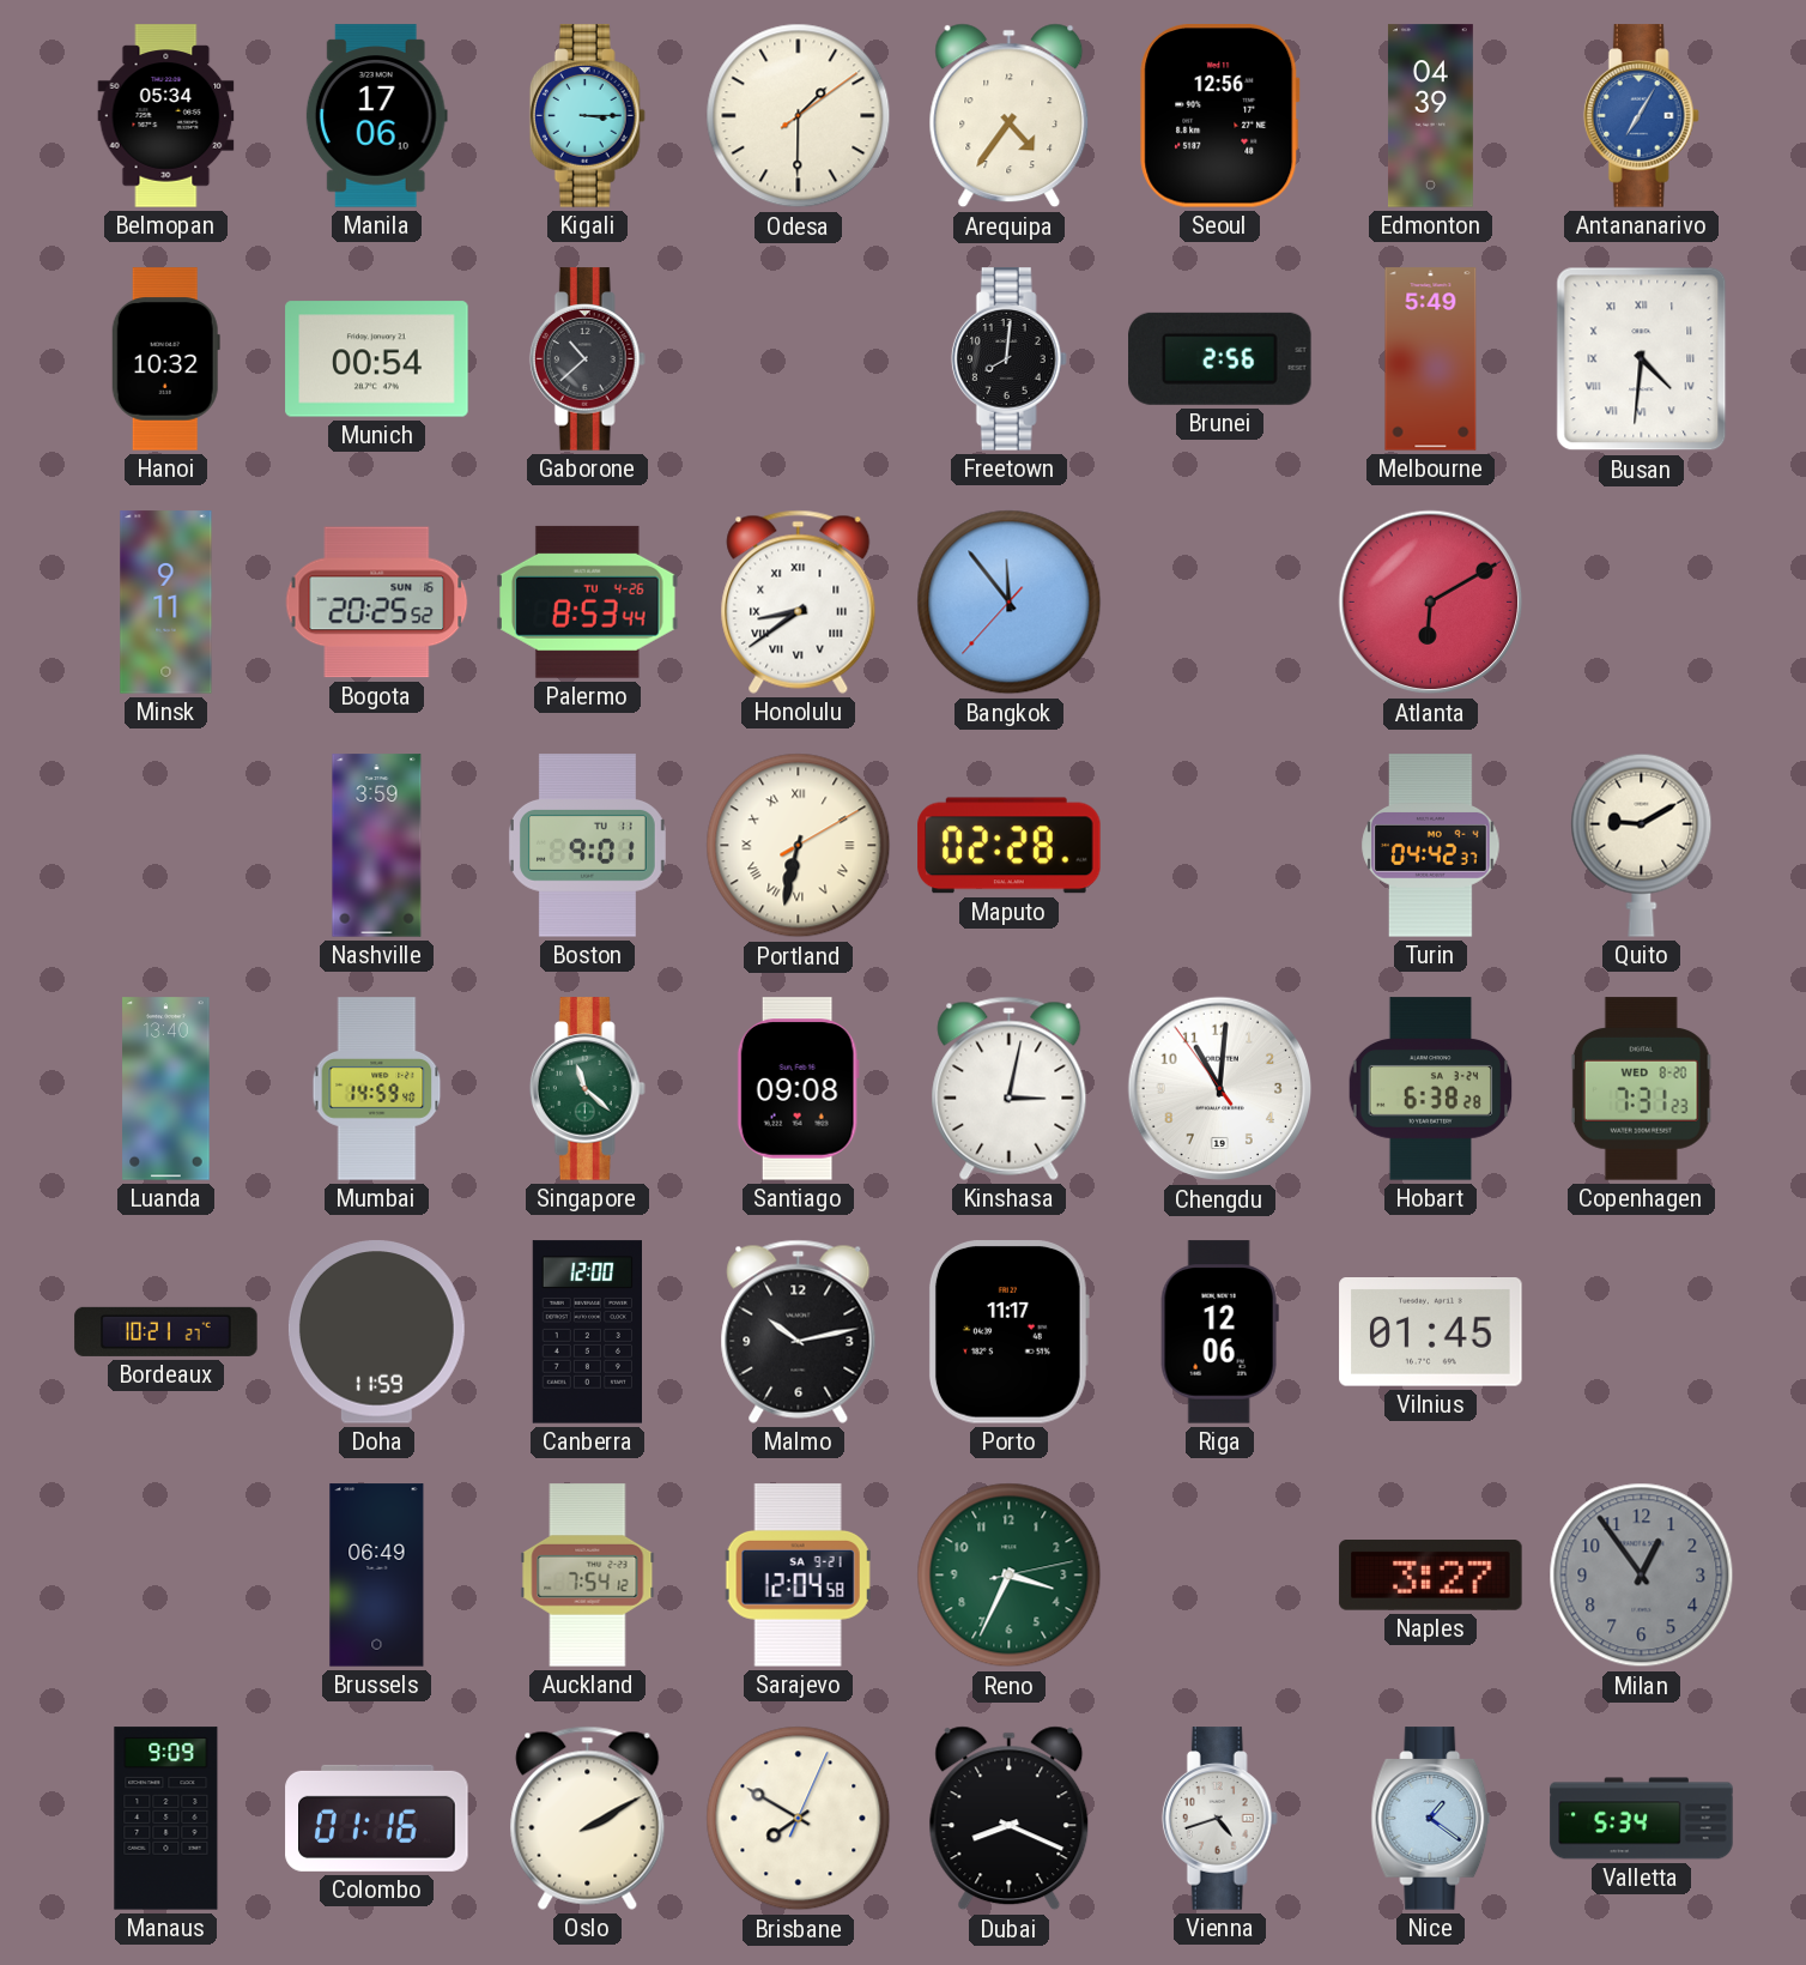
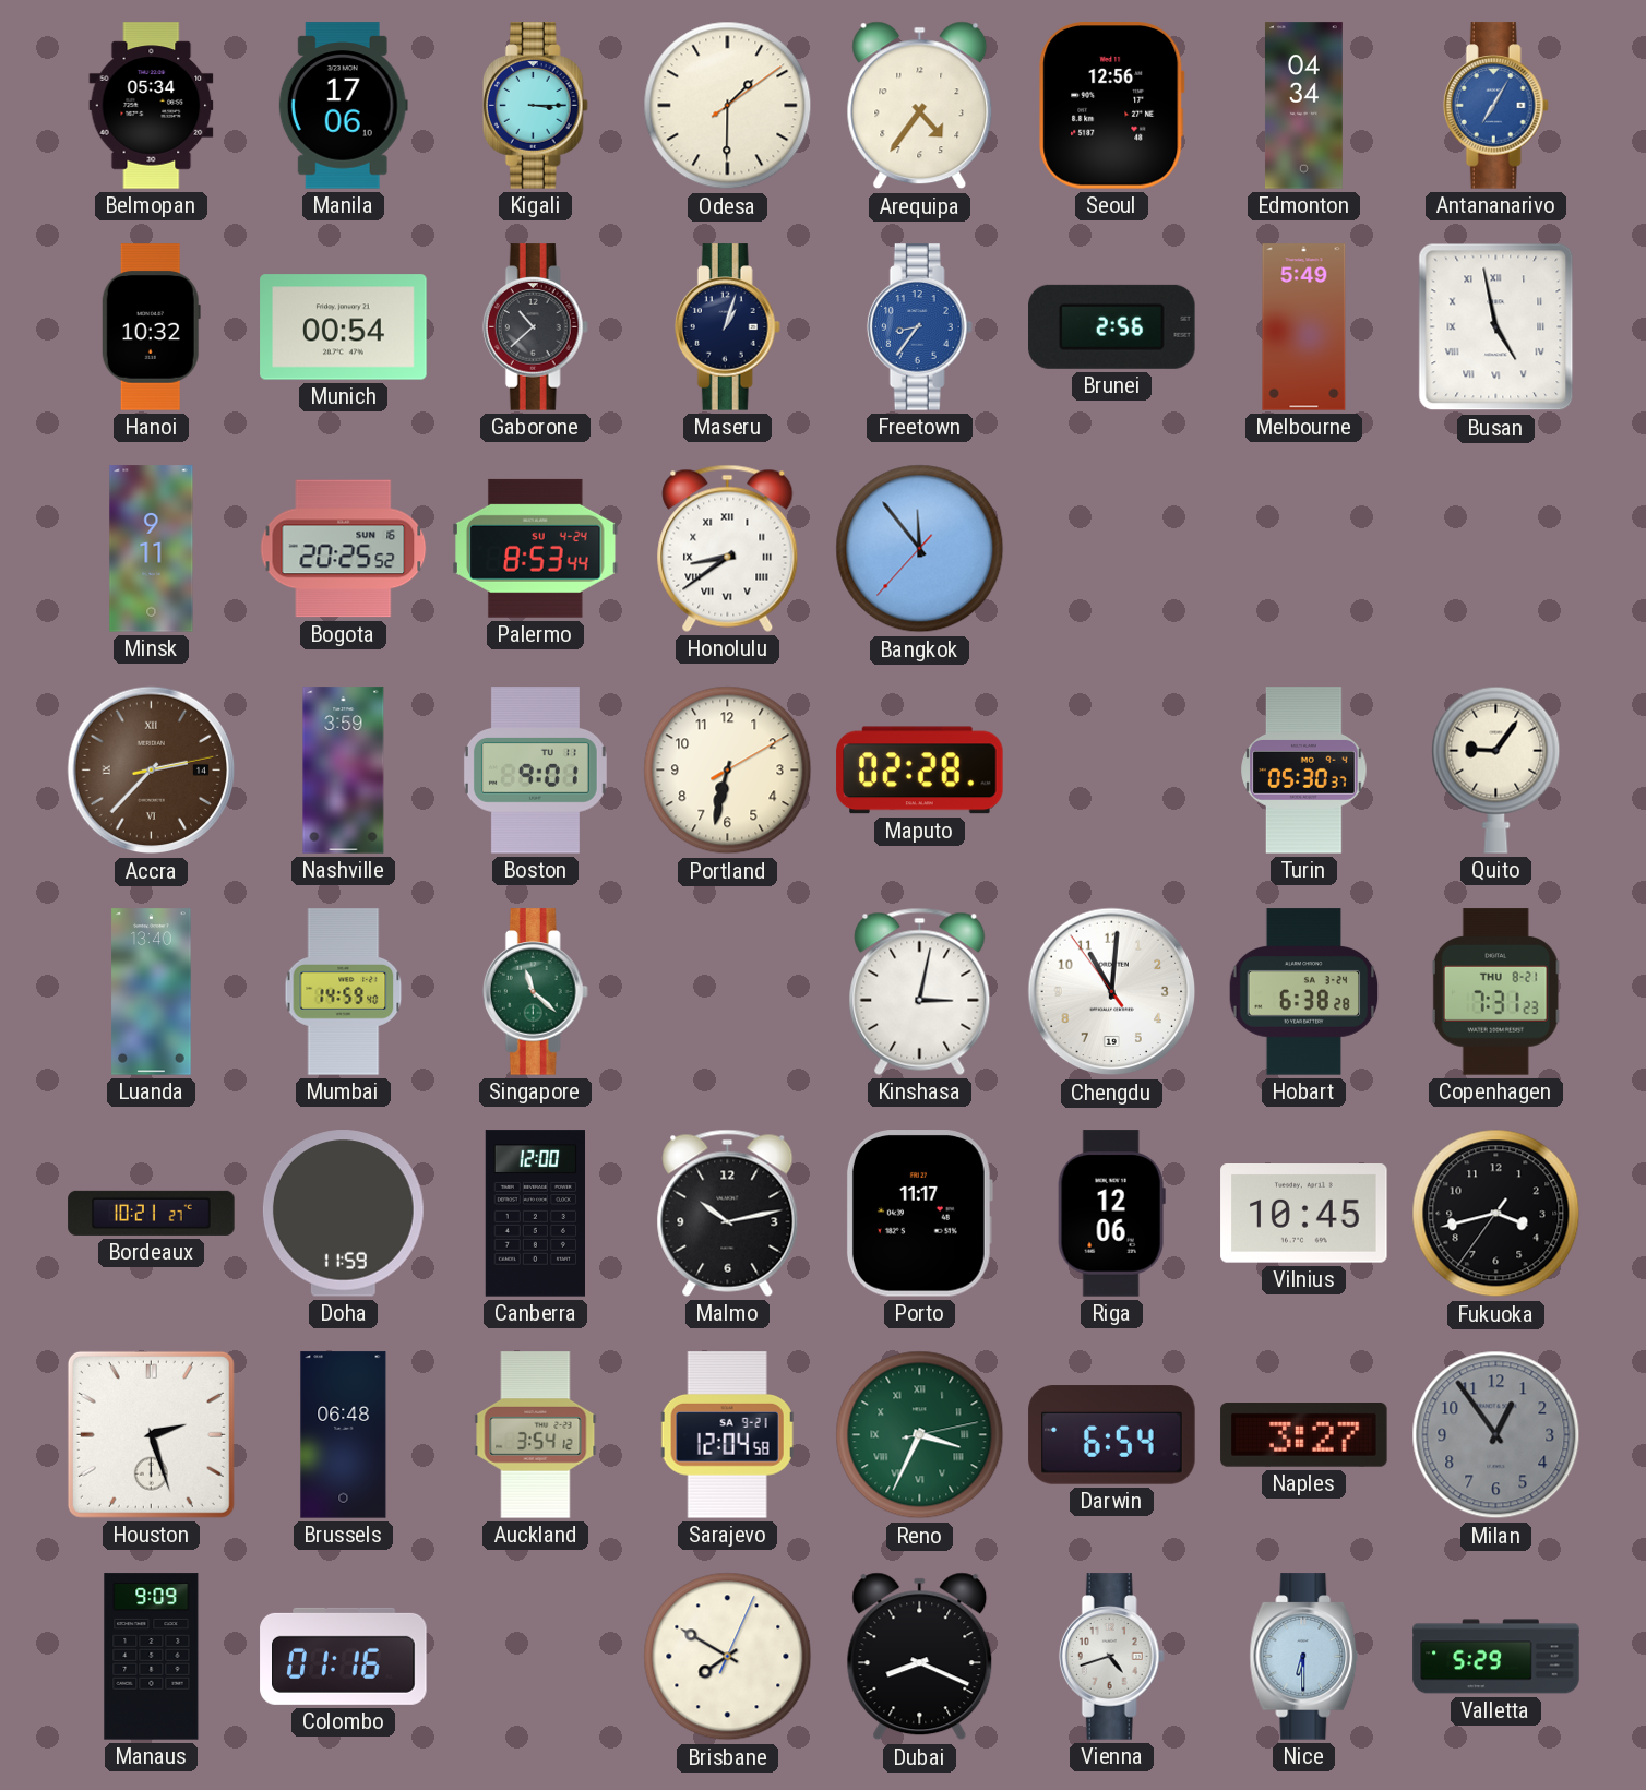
Edmonton: 04:39 -> 04:34 (1303, 106)
Maseru: none -> 1:03 (727, 327)
Freetown: 8:01 -> 8:36 (919, 327)
Freetown dial: black -> blue (919, 327)
Busan: 4:31 -> 4:58 (1496, 327)
Palermo date: TU 4-26 -> SU 4-24 (536, 548)
Atlanta: 6:10 -> none (1431, 603)
Accra: none -> 2:37 (152, 771)
Portland numerals: Roman -> Arabic (728, 771)
Turin: 04:42 -> 05:30 (1304, 771)
Quito: 9:10 -> 9:06 (1496, 769)
Santiago: 09:08 -> none (798, 1089)
Copenhagen date: WED 8-20 -> THU 8-21 (1495, 992)
Vilnius: 01:45 -> 10:45 (1304, 1214)
Fukuoka: none -> 3:42 (1496, 1214)
Houston: none -> 2:27 (151, 1434)
Brussels: 06:49 -> 06:48 (344, 1435)
Auckland: 7:54 -> 3:54 (536, 1435)
Reno numerals: Arabic -> Roman (920, 1435)
Darwin: none -> 6:54 (1112, 1435)
Oslo: 2:10 -> none (588, 1818)
Nice: 1:21 -> 6:30 (1304, 1657)
Valletta: 5:34 -> 5:29 (1496, 1657)
